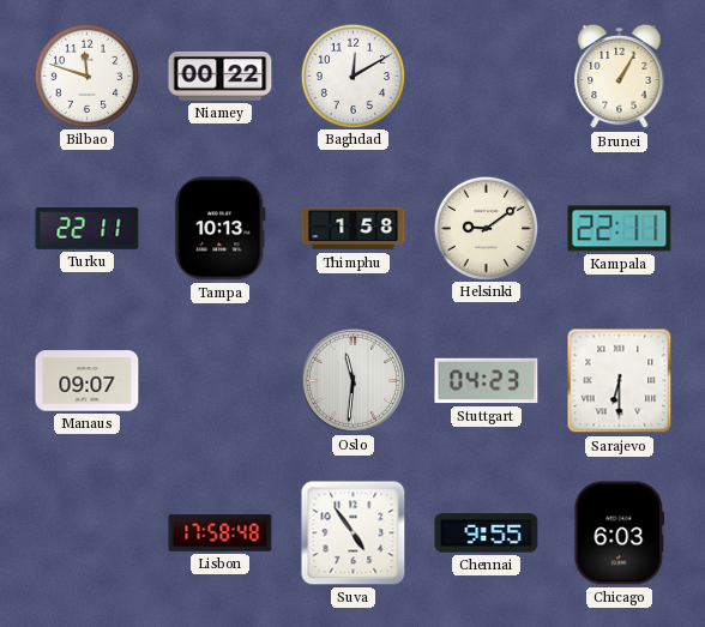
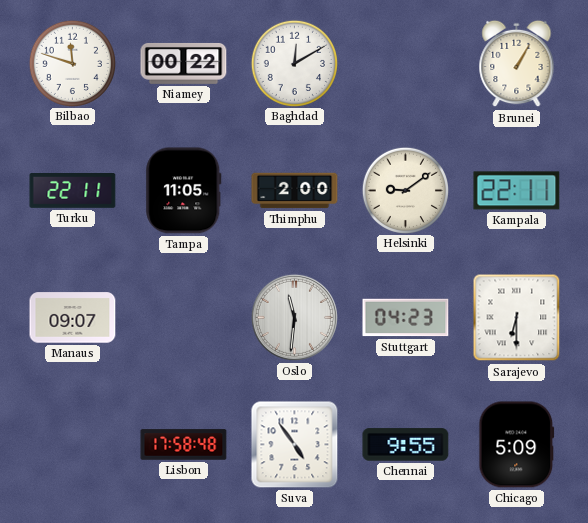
Tampa: 10:13 -> 11:05 (184, 191)
Thimphu: 1:58 -> 2:00 (295, 191)
Chicago: 6:03 -> 5:09 (517, 445)
